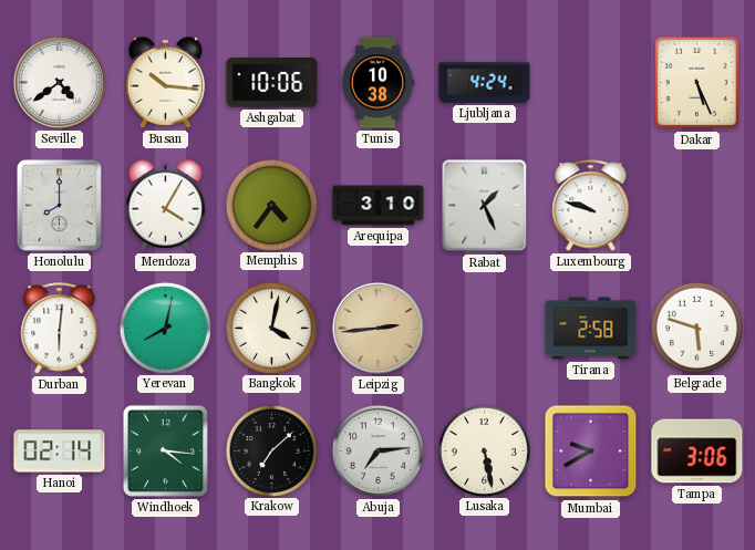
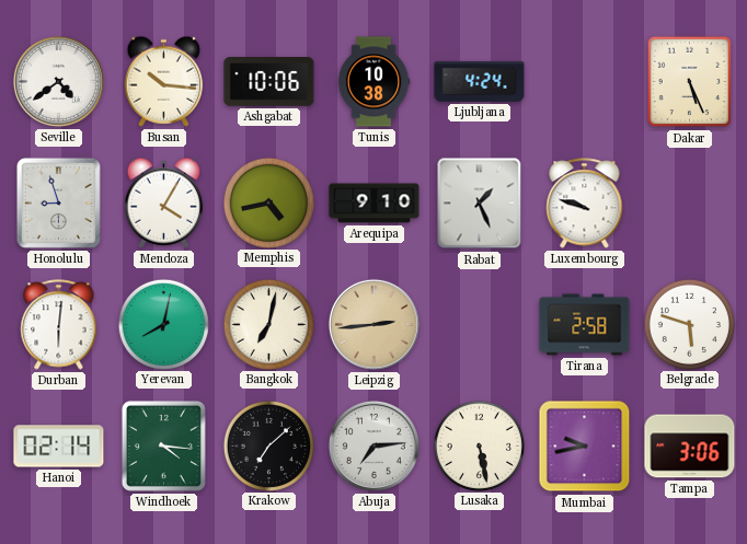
Honolulu: 8:00 -> 8:57 (58, 202)
Memphis: 4:36 -> 4:43 (268, 202)
Arequipa: 3:10 -> 9:10 (375, 204)
Bangkok: 4:02 -> 7:02 (268, 324)
Mumbai: 9:40 -> 9:43 (585, 447)
